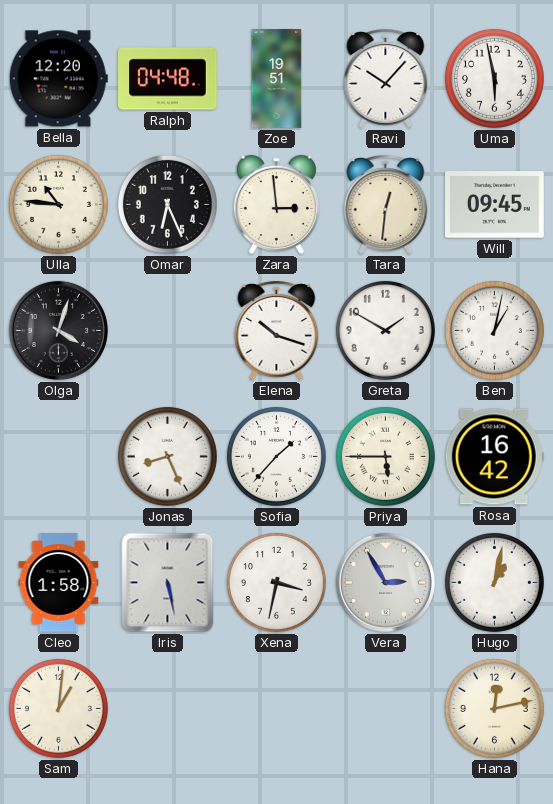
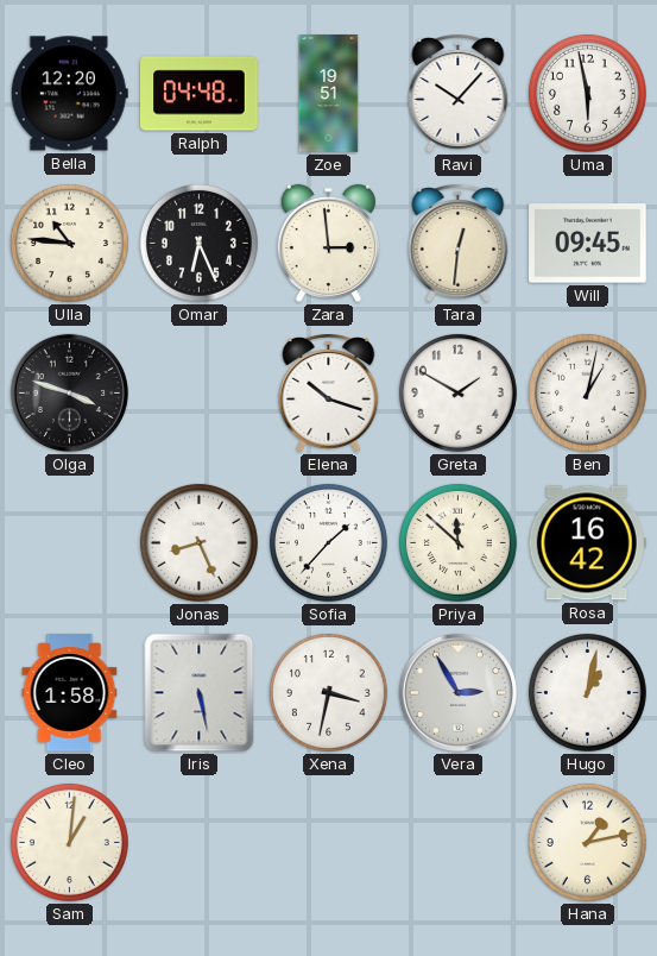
Olga: 4:03 -> 3:48 (69, 392)
Priya: 5:45 -> 11:52 (457, 542)
Hana: 12:13 -> 1:13 (587, 842)
